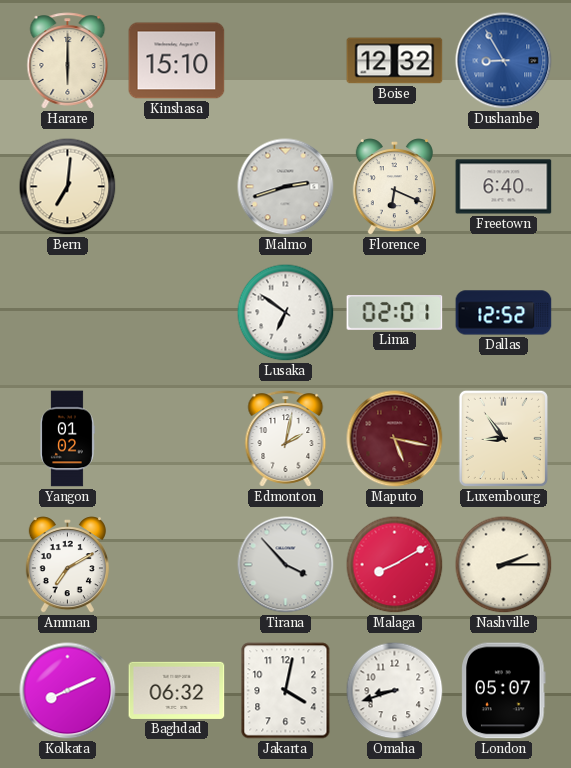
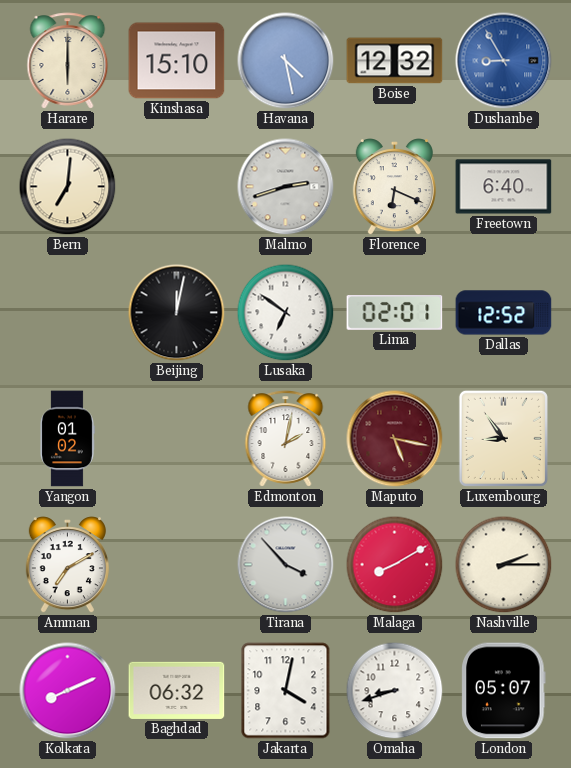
Havana: none -> 4:28 (286, 61)
Beijing: none -> 12:02 (177, 313)
